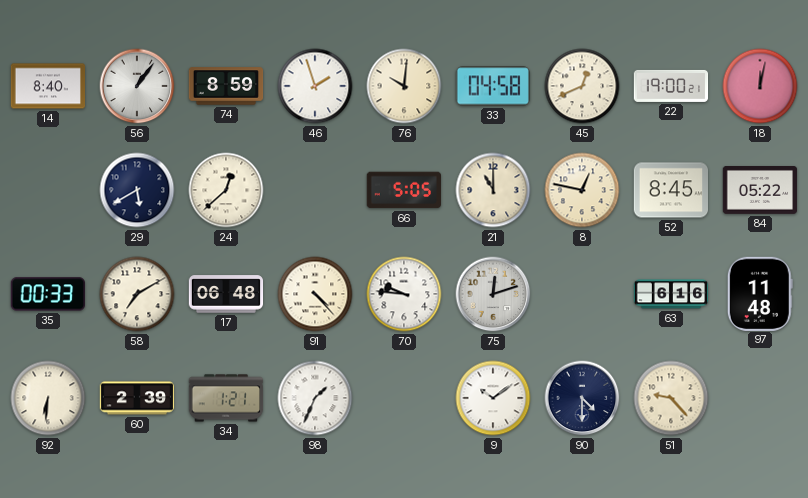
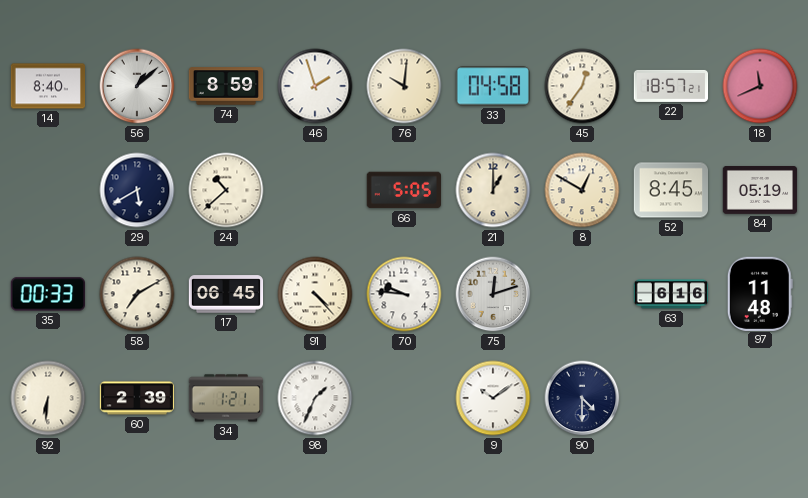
56: 1:06 -> 1:08 (137, 86)
45: 12:41 -> 12:36 (582, 86)
22: 19:00 -> 18:57 (671, 86)
18: 12:02 -> 11:41 (760, 86)
24: 12:38 -> 10:38 (226, 190)
21: 11:00 -> 1:00 (493, 190)
8: 12:47 -> 12:50 (582, 190)
84: 05:22 -> 05:19 (760, 191)
17: 06:48 -> 06:45 (226, 294)
51: 9:23 -> none (671, 398)
